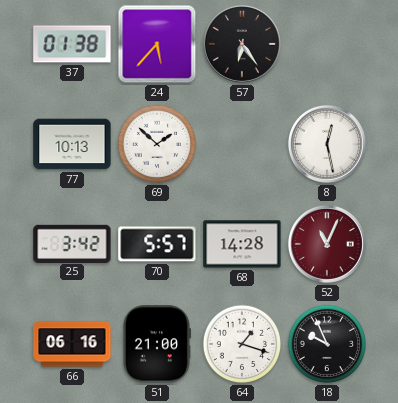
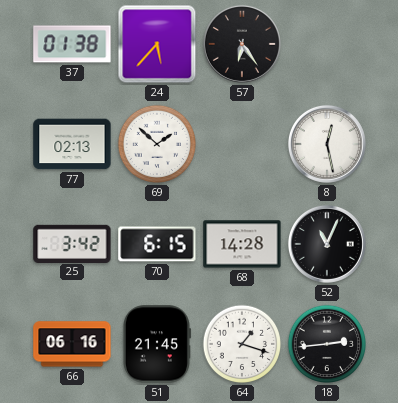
77: 10:13 -> 02:13 (72, 144)
70: 5:57 -> 6:15 (157, 244)
52 dial: burgundy -> black (327, 244)
51: 21:00 -> 21:45 (156, 344)
18: 9:56 -> 2:44 (327, 344)
